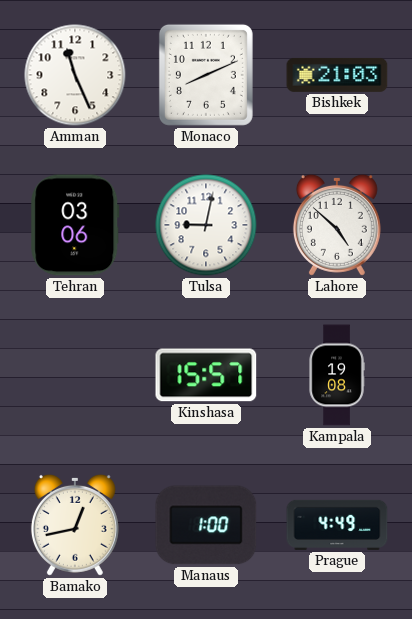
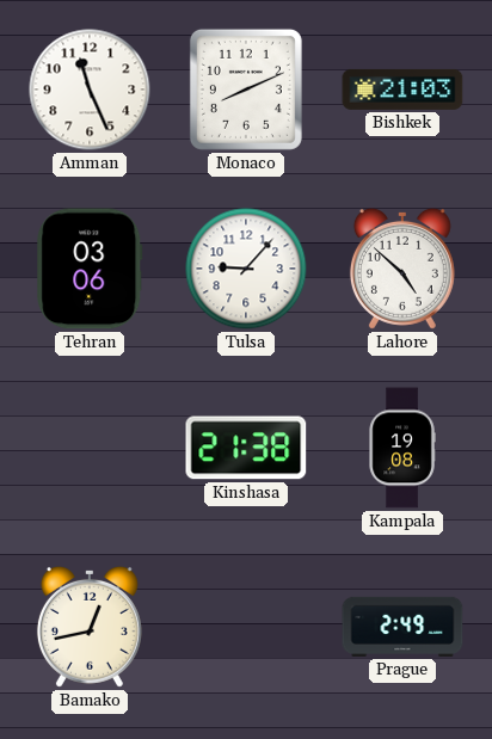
Tulsa: 9:02 -> 9:07 (246, 269)
Kinshasa: 15:57 -> 21:38 (246, 448)
Manaus: 1:00 -> none (206, 525)
Prague: 4:49 -> 2:49 (402, 627)
